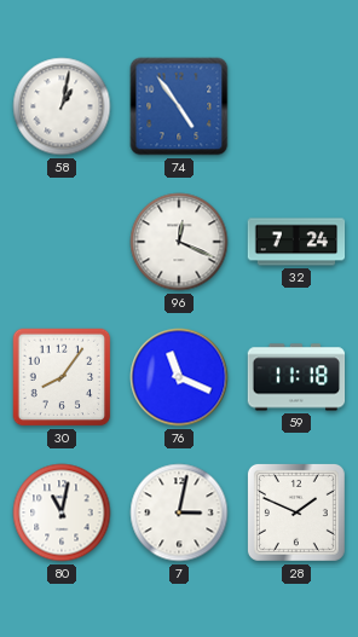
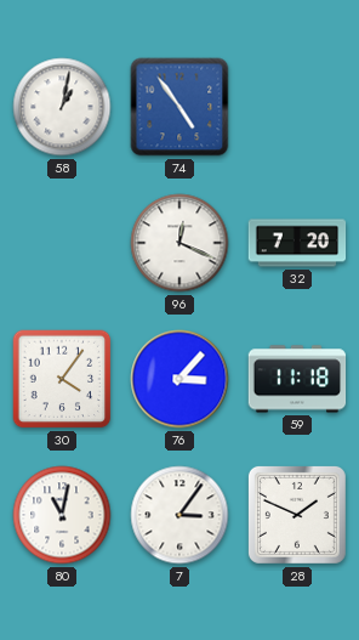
32: 7:24 -> 7:20 (297, 243)
30: 8:06 -> 4:06 (62, 379)
76: 11:19 -> 3:07 (180, 379)
7: 3:02 -> 3:06 (180, 515)
